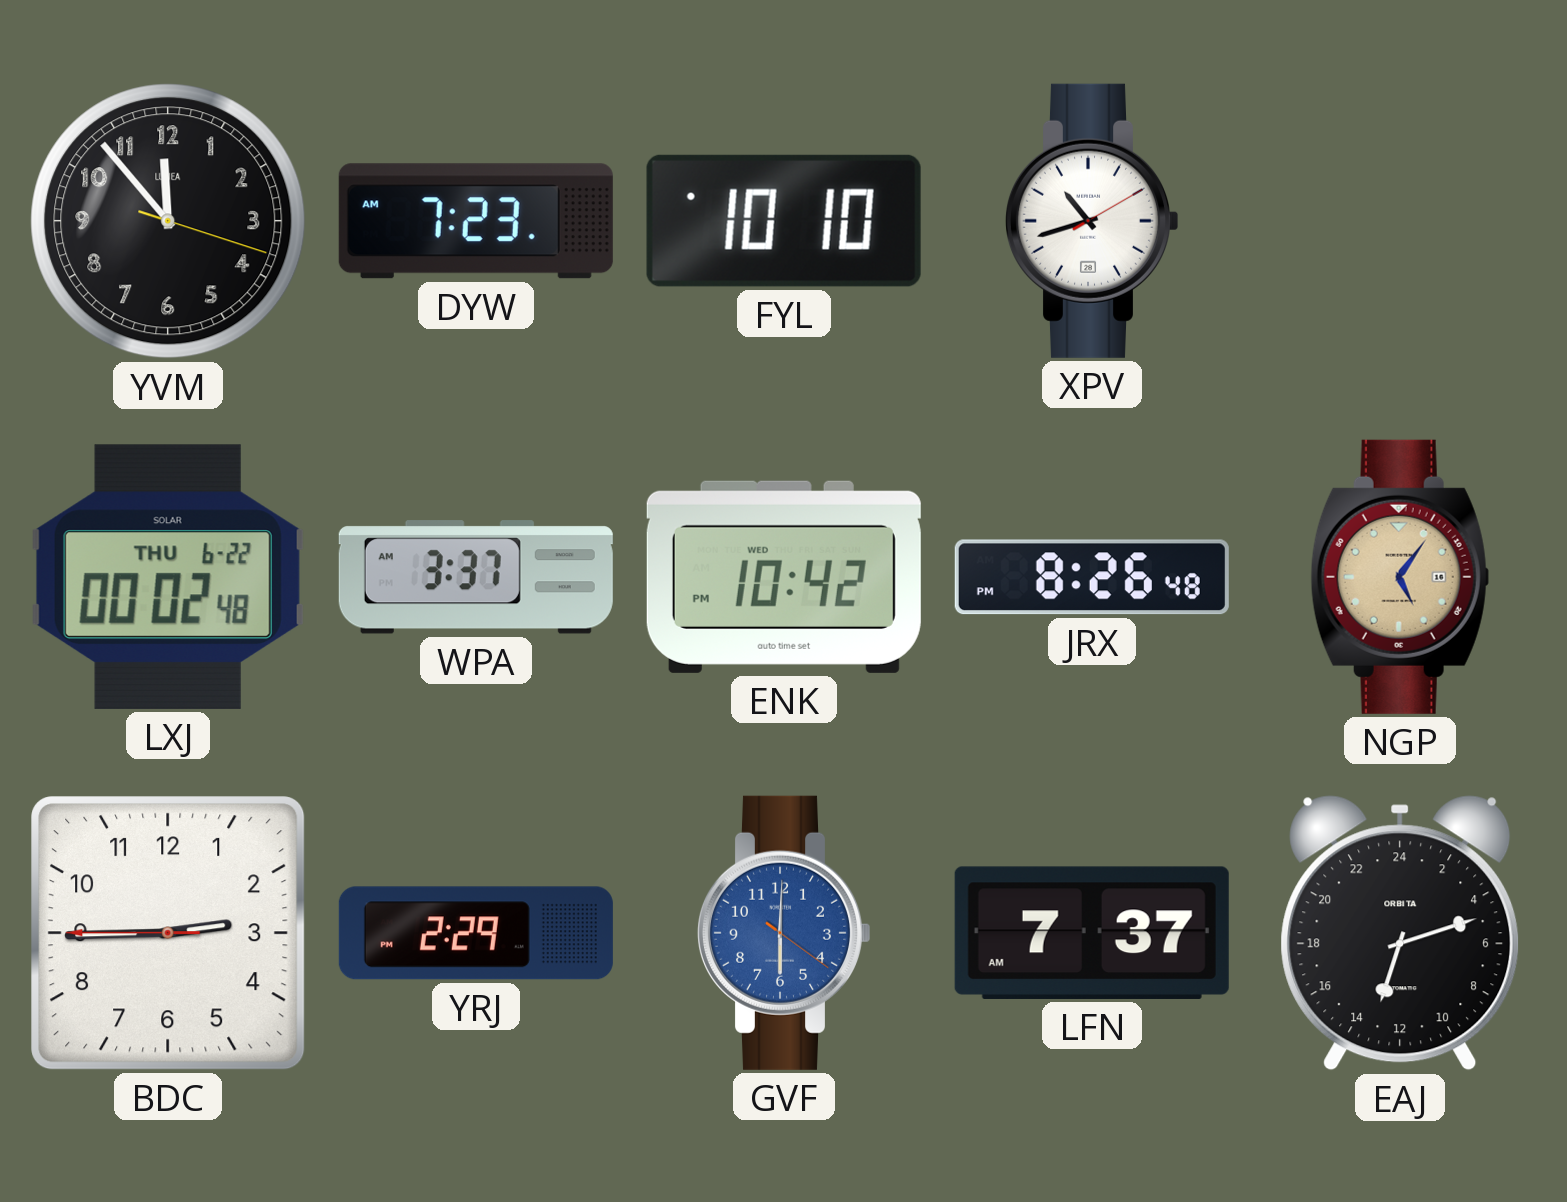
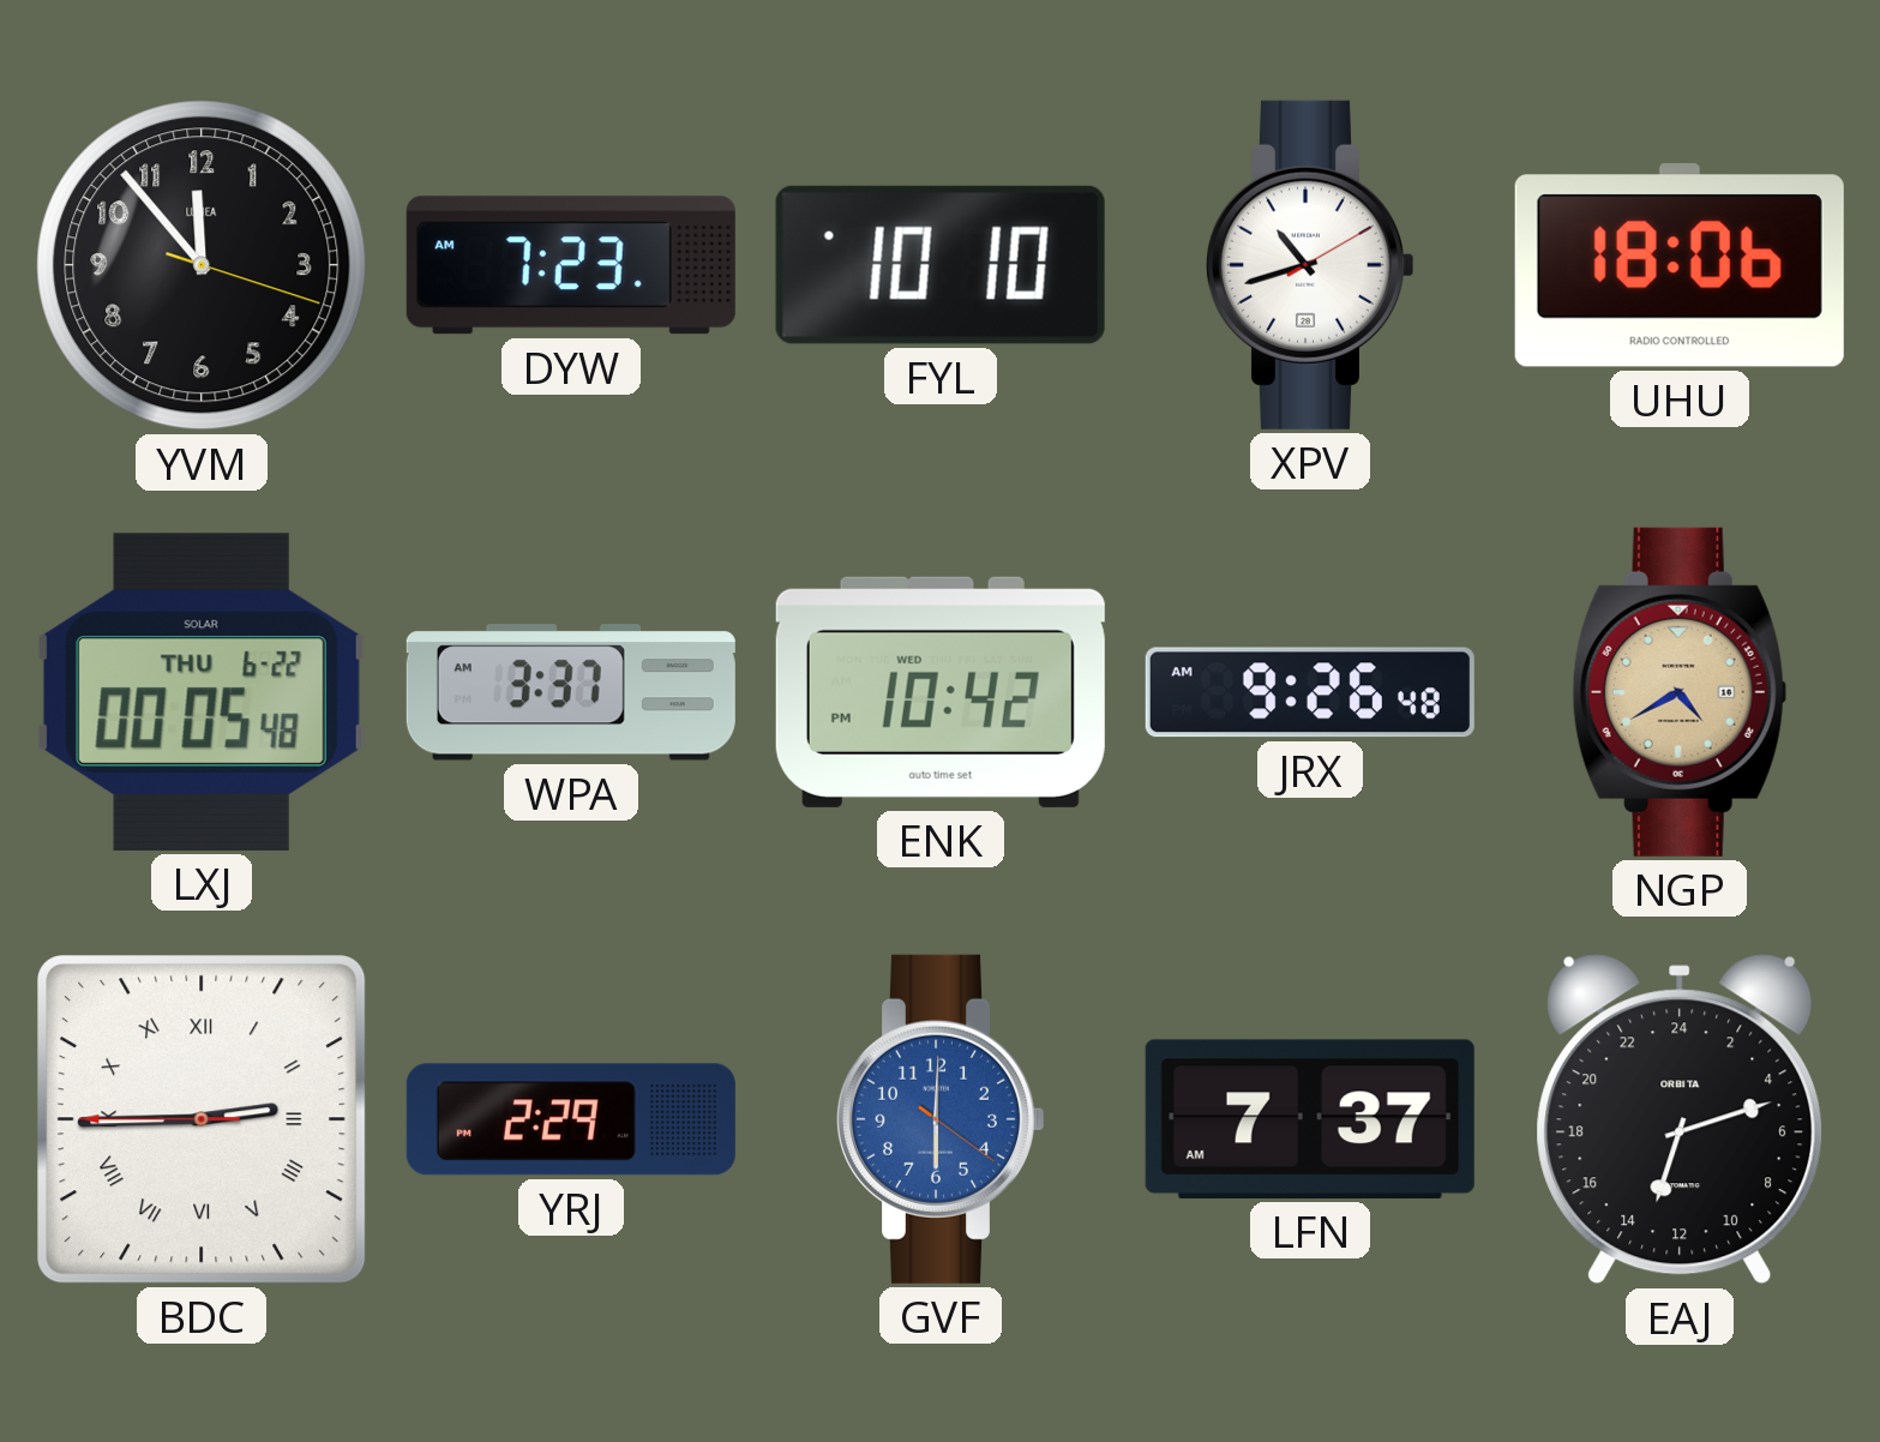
UHU: none -> 18:06 (1680, 266)
LXJ: 00:02 -> 00:05 (202, 692)
JRX: 8:26 -> 9:26 (1310, 692)
NGP: 5:06 -> 4:40 (1680, 692)
BDC numerals: Arabic -> Roman (202, 1119)
